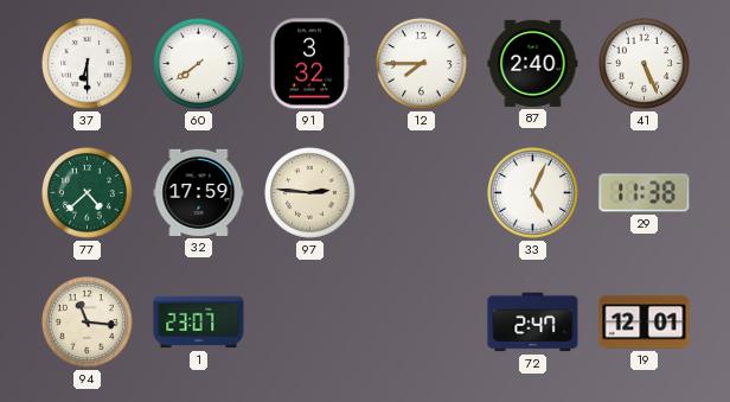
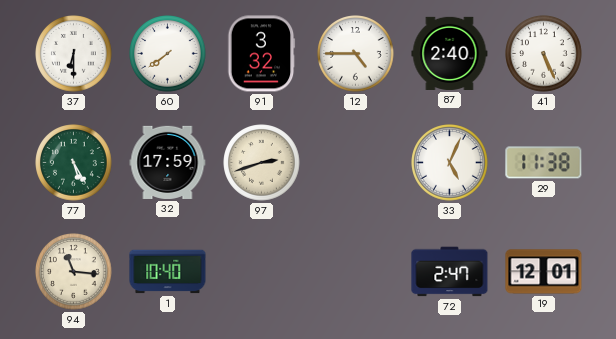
12: 7:45 -> 4:45 (356, 54)
77: 4:38 -> 5:25 (74, 163)
97: 2:46 -> 2:42 (262, 163)
1: 23:07 -> 10:40 (168, 272)
